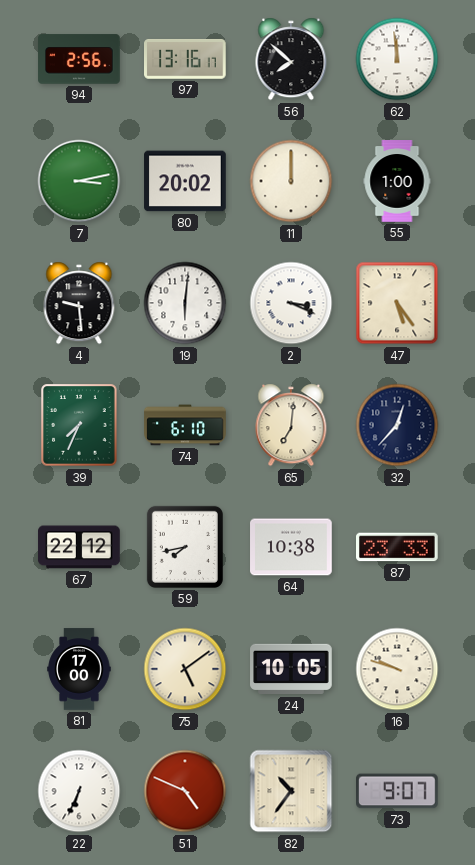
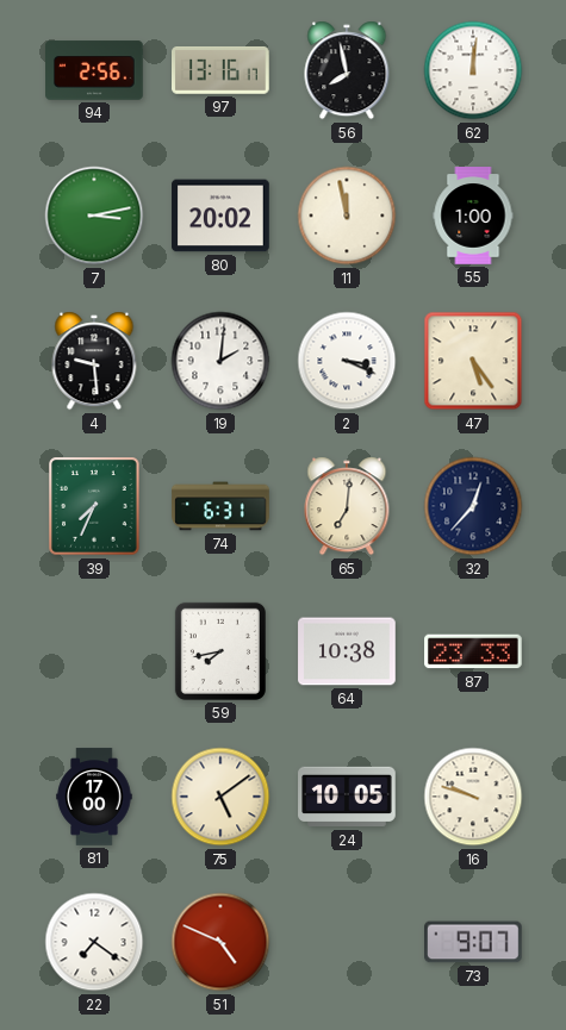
56: 7:52 -> 7:58 (347, 70)
62: 11:59 -> 12:01 (473, 70)
11: 12:00 -> 11:58 (347, 216)
19: 6:01 -> 2:01 (220, 361)
74: 6:10 -> 6:31 (220, 506)
67: 22:12 -> none (79, 547)
22: 6:34 -> 7:21 (94, 942)
82: 10:36 -> none (291, 791)
